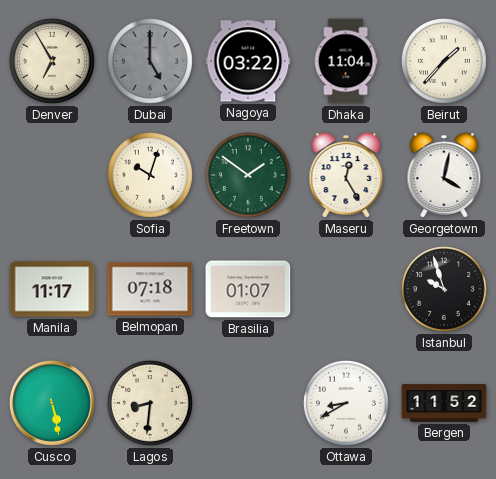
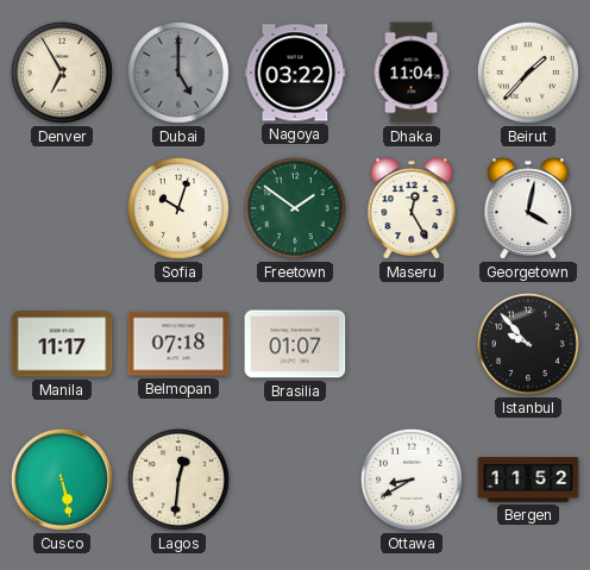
Istanbul: 9:57 -> 9:53 (528, 344)
Lagos: 8:31 -> 12:31 (178, 480)
